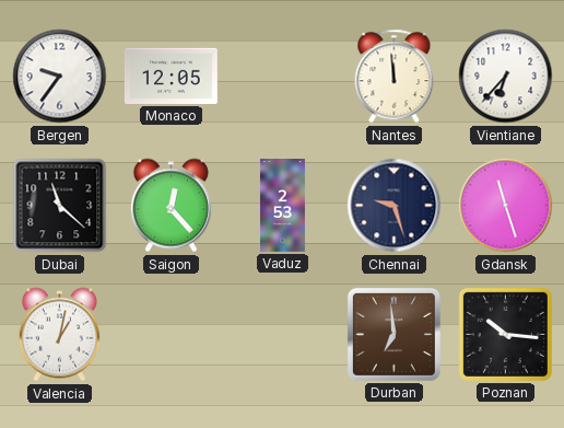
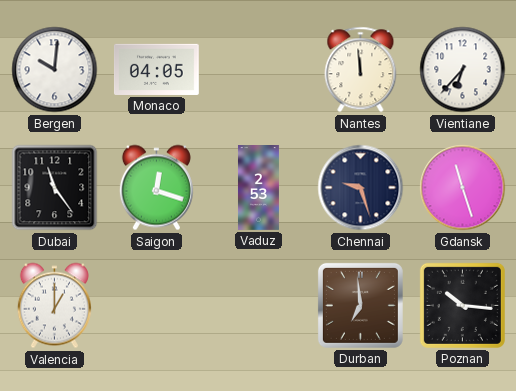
Bergen: 9:36 -> 10:01 (55, 70)
Monaco: 12:05 -> 04:05 (157, 69)
Dubai: 11:22 -> 11:24 (55, 188)
Saigon: 12:23 -> 12:18 (156, 188)
Valencia: 1:02 -> 1:00 (54, 306)
